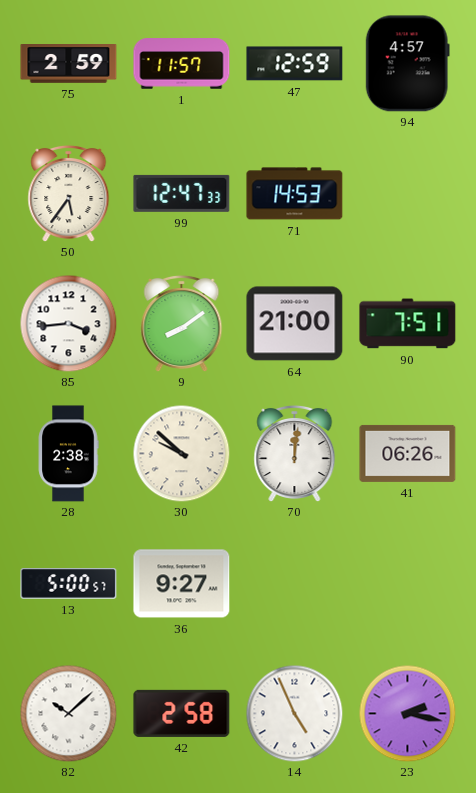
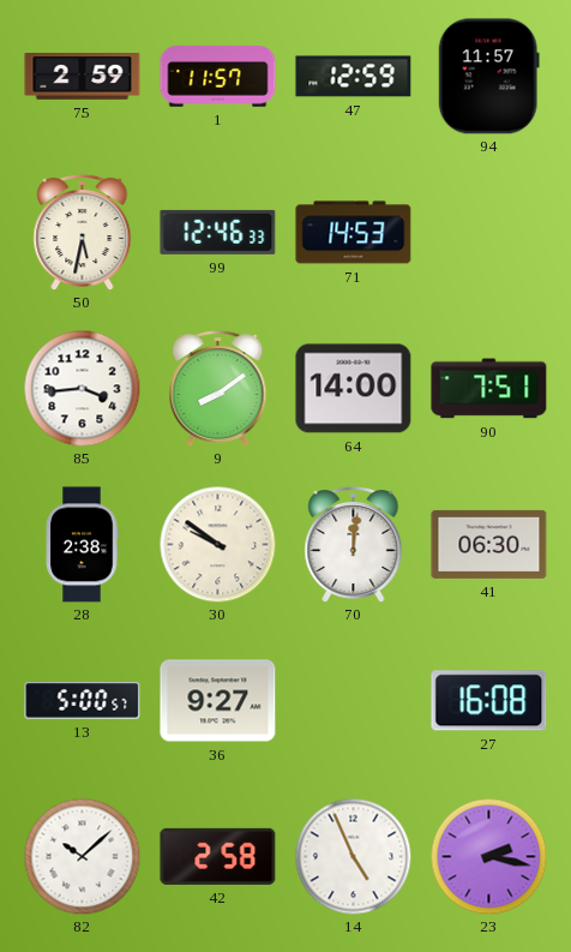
94: 4:57 -> 11:57 (488, 77)
50: 5:36 -> 5:32 (83, 232)
99: 12:47 -> 12:46 (218, 232)
64: 21:00 -> 14:00 (354, 389)
30: 9:52 -> 9:51 (217, 544)
41: 06:26 -> 06:30 (489, 544)
27: none -> 16:08 (489, 701)
